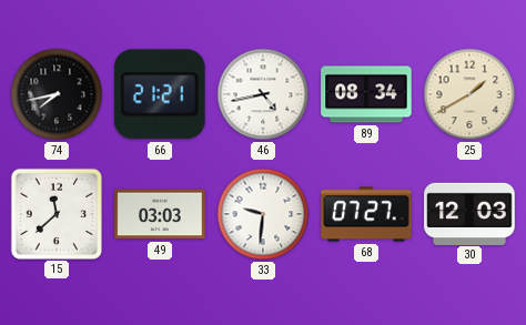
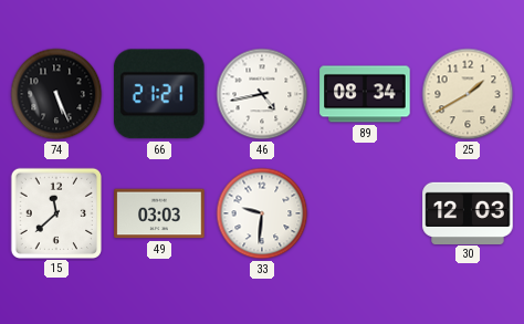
74: 7:43 -> 5:26 (56, 94)
68: 07:27 -> none (366, 214)
